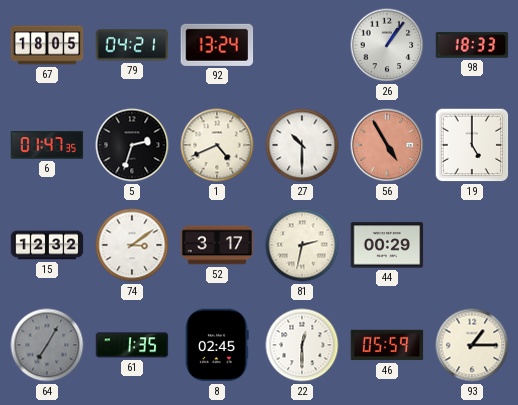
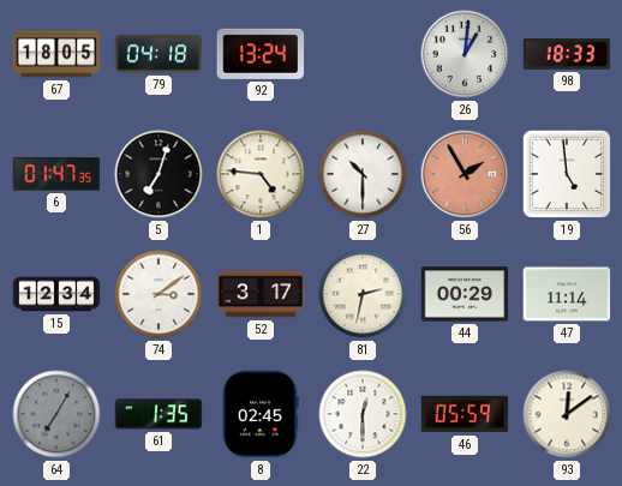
79: 04:21 -> 04:18 (159, 54)
26: 1:06 -> 1:01 (465, 54)
5: 2:33 -> 7:03 (159, 174)
1: 4:41 -> 4:46 (261, 174)
56: 4:55 -> 1:55 (465, 174)
19: 5:00 -> 4:59 (567, 174)
15: 12:32 -> 12:34 (56, 294)
47: none -> 11:14 (567, 294)
93: 1:15 -> 12:09 (567, 414)
